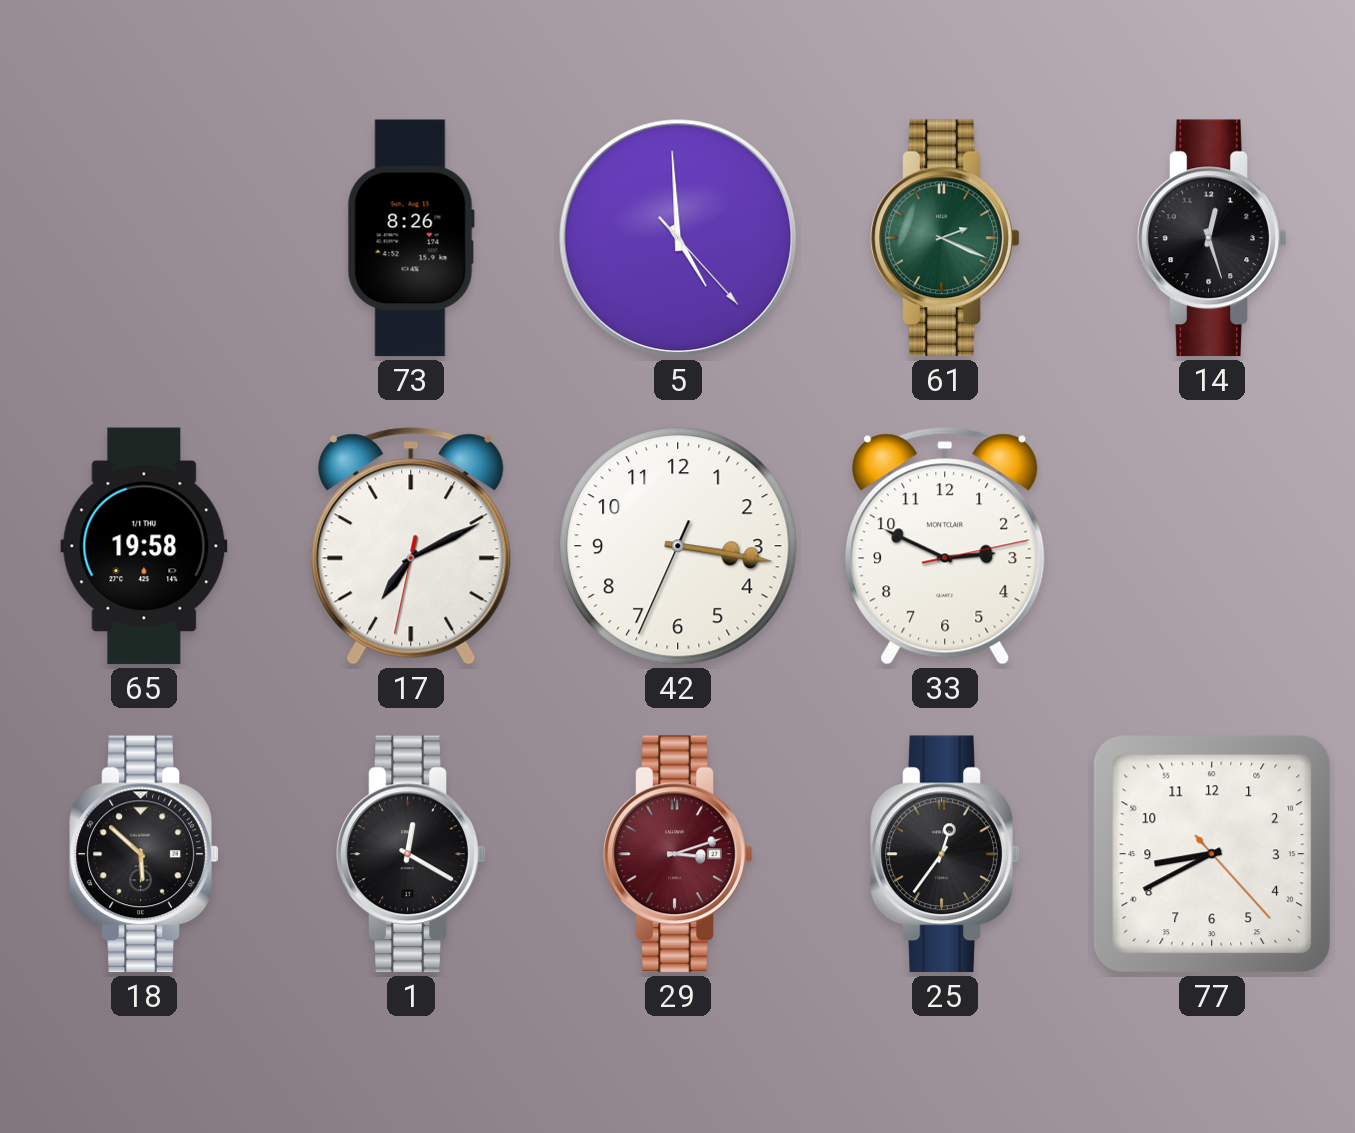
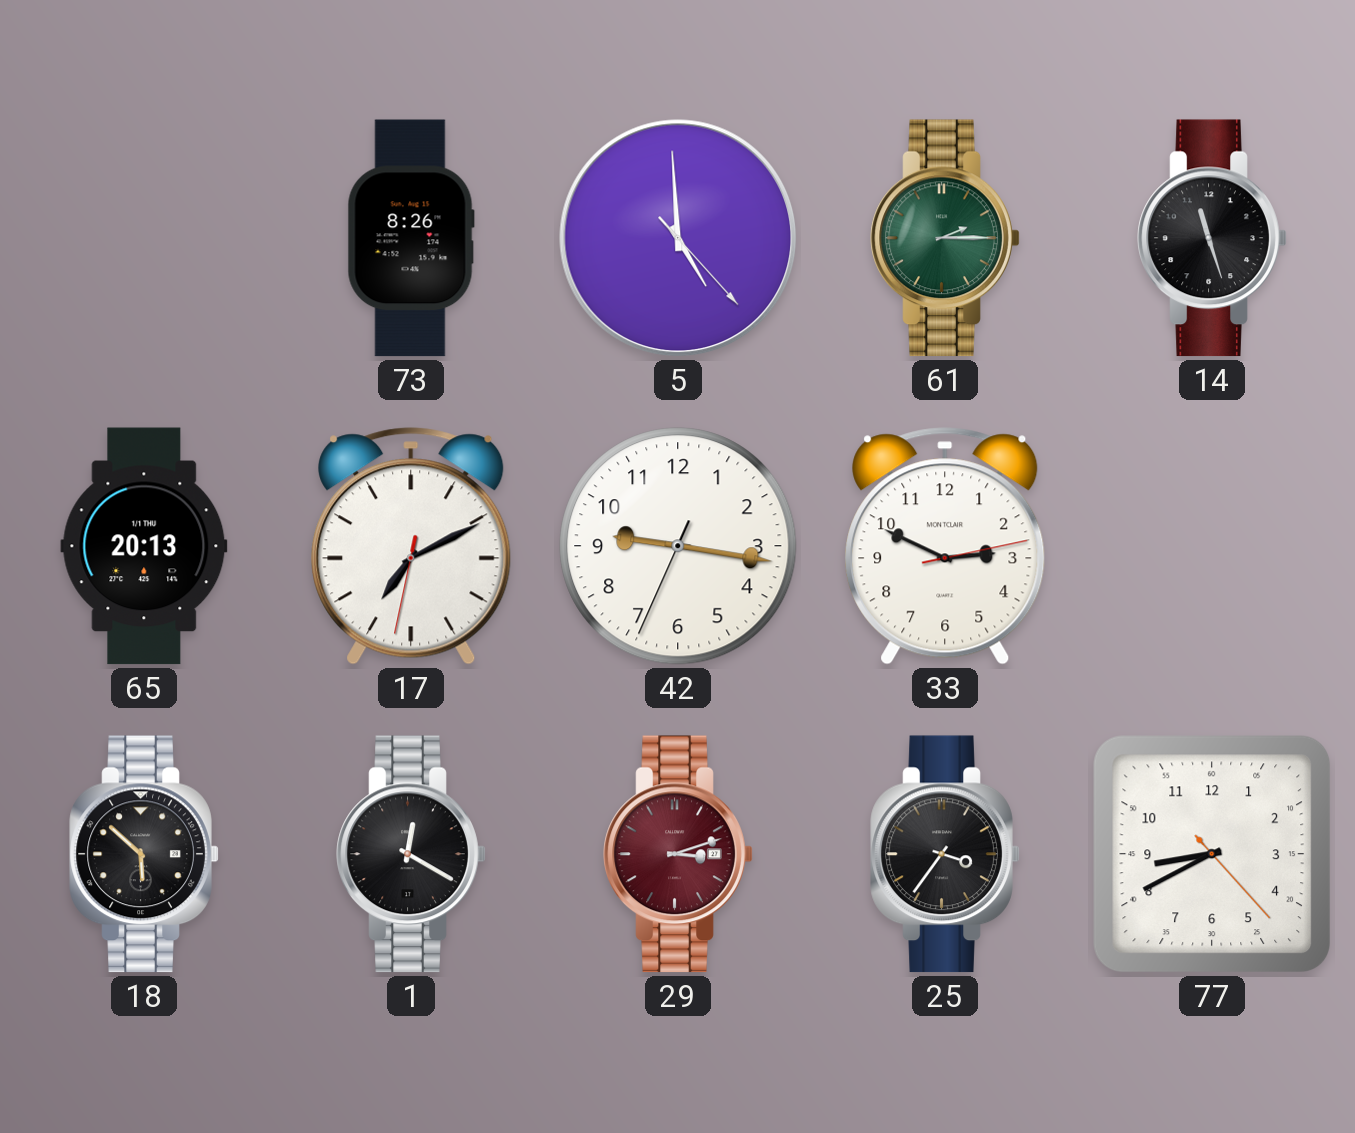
61: 2:19 -> 2:15 (945, 238)
14: 12:27 -> 11:27 (1212, 238)
65: 19:58 -> 20:13 (144, 546)
42: 3:16 -> 9:16 (678, 546)
25: 12:36 -> 3:36 (945, 854)
